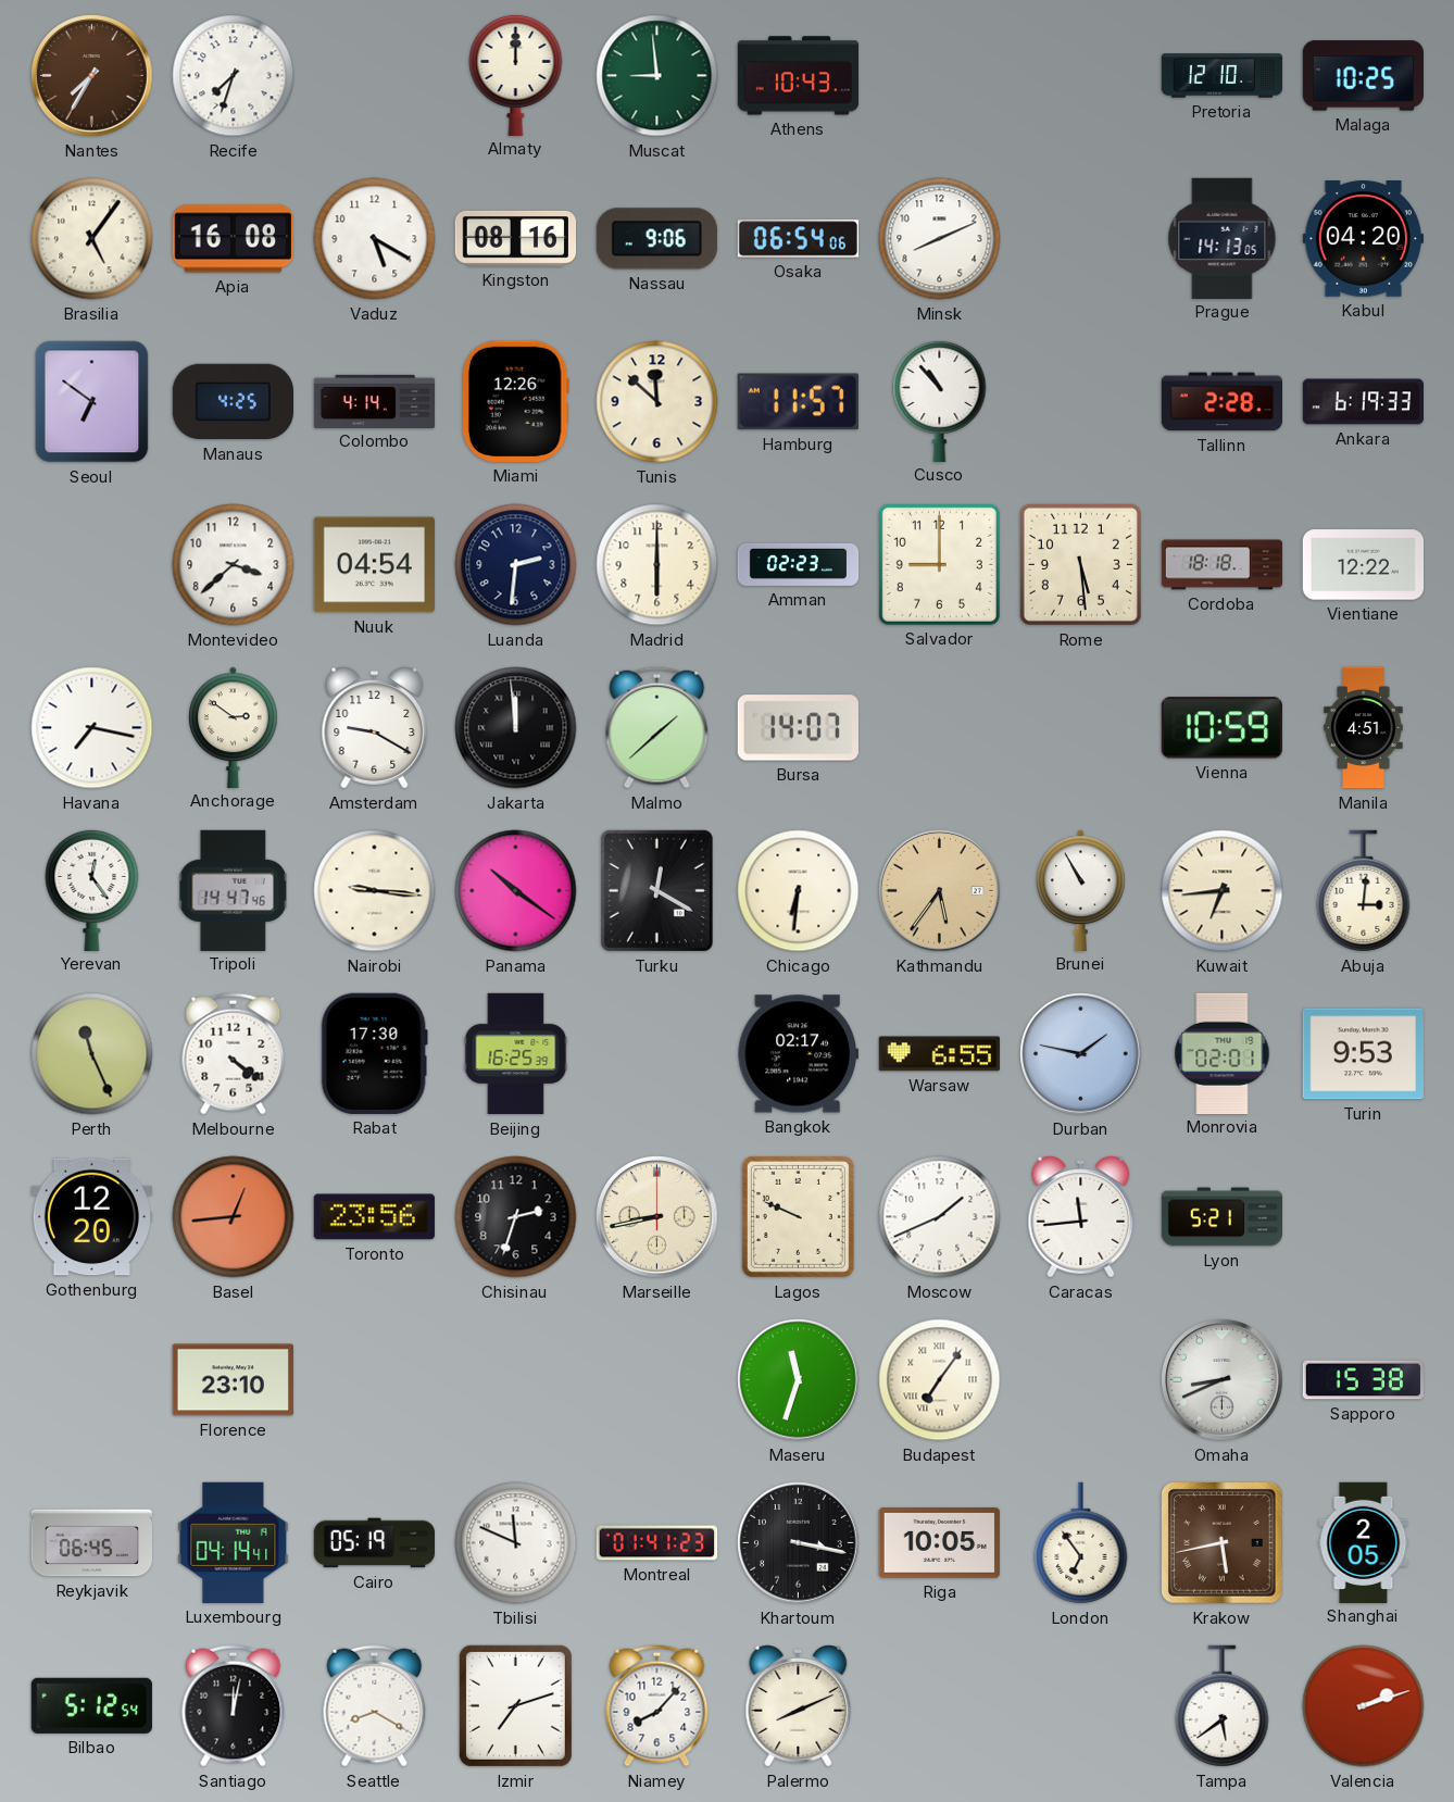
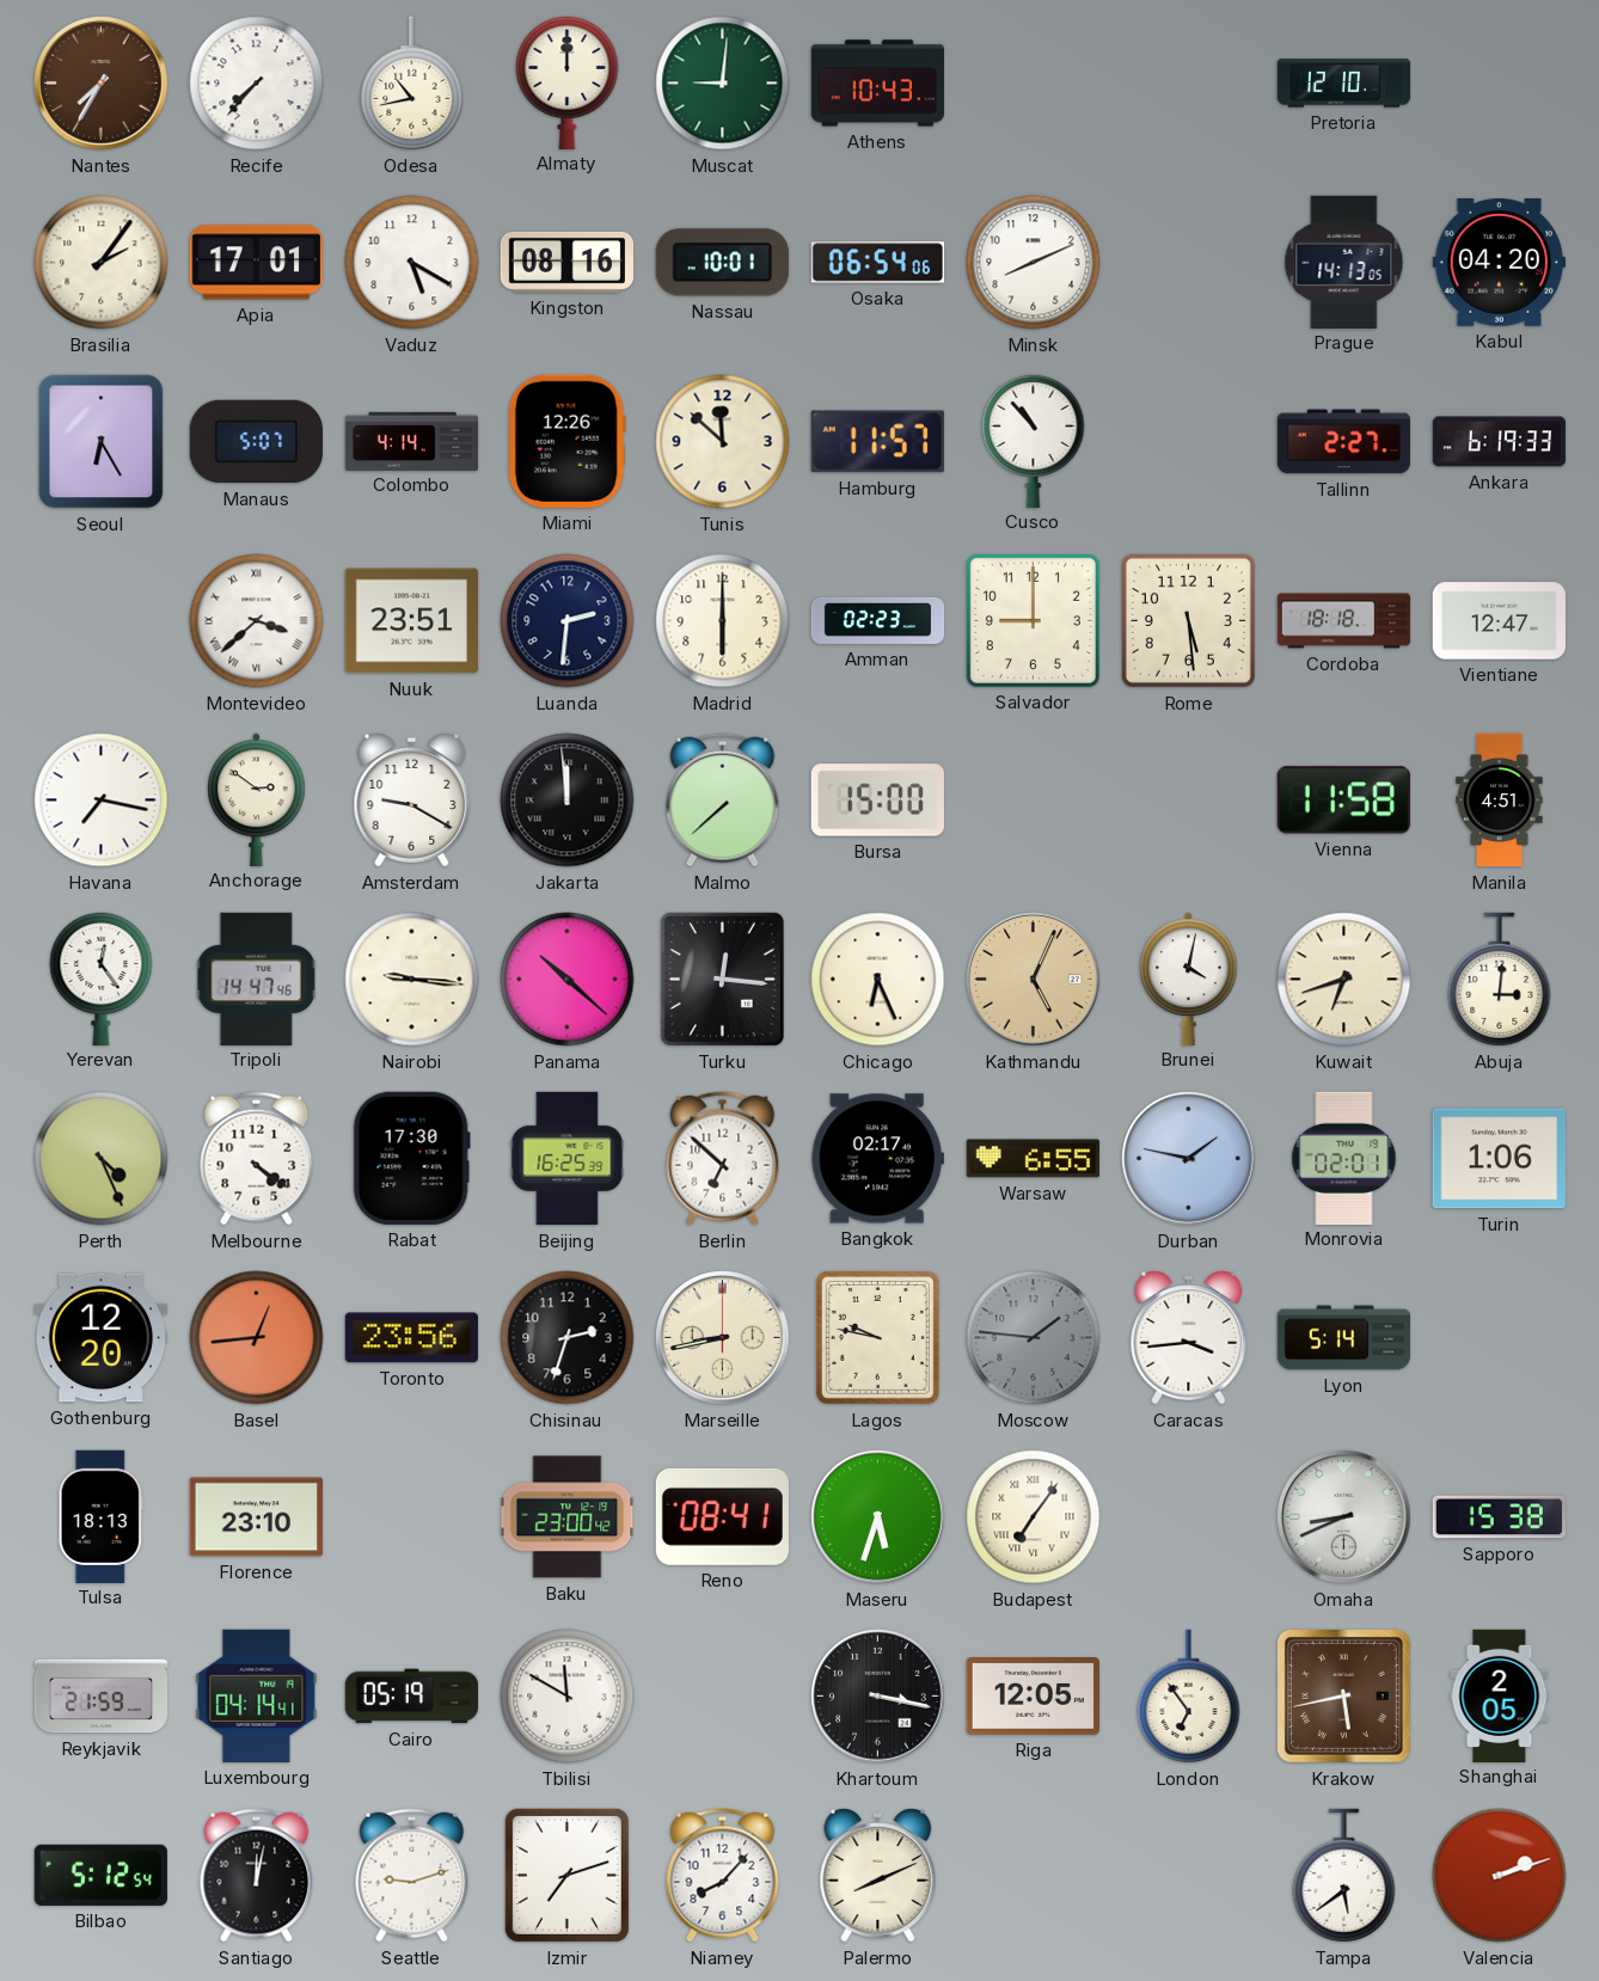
Recife: 7:33 -> 7:37 (257, 84)
Odesa: none -> 10:43 (412, 84)
Muscat: 8:59 -> 9:01 (723, 84)
Malaga: 10:25 -> none (1363, 76)
Brasilia: 5:06 -> 2:06 (102, 263)
Apia: 16:08 -> 17:01 (256, 263)
Nassau: 9:06 -> 10:01 (722, 263)
Seoul: 6:51 -> 6:25 (102, 442)
Manaus: 4:25 -> 5:07 (256, 442)
Tallinn: 2:28 -> 2:27 (1343, 442)
Montevideo numerals: Arabic -> Roman (257, 621)
Nuuk: 04:54 -> 23:51 (411, 621)
Vientiane: 12:22 -> 12:47 (1499, 621)
Malmo: 1:38 -> 7:38 (723, 801)
Bursa: 14:07 -> 15:00 (877, 801)
Vienna: 10:59 -> 11:58 (1343, 801)
Panama: 10:21 -> 10:22 (568, 980)
Turku: 12:20 -> 12:16 (722, 979)
Chicago: 6:31 -> 6:26 (878, 980)
Kathmandu: 5:36 -> 5:04 (1034, 980)
Brunei: 10:55 -> 4:02 (1189, 979)
Kuwait: 6:44 -> 6:42 (1344, 980)
Perth: 11:26 -> 4:26 (102, 1159)
Berlin: none -> 6:52 (723, 1159)
Turin: 9:53 -> 1:06 (1499, 1159)
Lagos: 9:49 -> 9:47 (877, 1337)
Moscow: 1:41 -> 1:46 (1034, 1338)
Moscow dial: white -> grey (1034, 1338)
Caracas: 11:44 -> 3:44 (1189, 1338)
Lyon: 5:21 -> 5:14 (1343, 1338)
Tulsa: none -> 18:13 (100, 1516)
Baku: none -> 23:00 (568, 1517)
Reno: none -> 08:41 (722, 1516)
Maseru: 11:33 -> 5:33 (878, 1517)
Reykjavik: 06:45 -> 21:59 (102, 1697)
Tbilisi: 11:49 -> 11:50 (568, 1697)
Montreal: 01:41 -> none (657, 1543)
Riga: 10:05 -> 12:05 (1033, 1697)
Seattle: 8:20 -> 9:12 (412, 1876)
